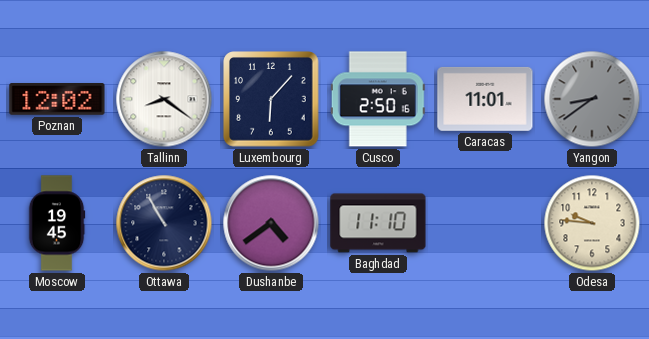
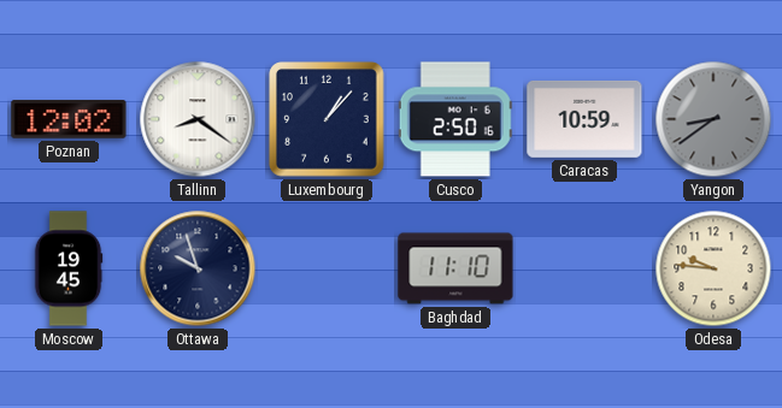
Luxembourg: 6:07 -> 1:07 (328, 120)
Caracas: 11:01 -> 10:59 (584, 119)
Ottawa: 10:55 -> 9:57 (198, 268)
Dushanbe: 4:39 -> none (271, 223)
